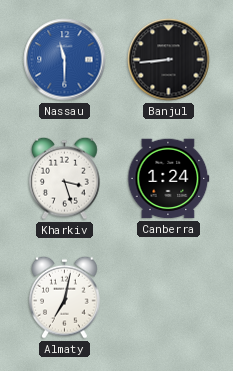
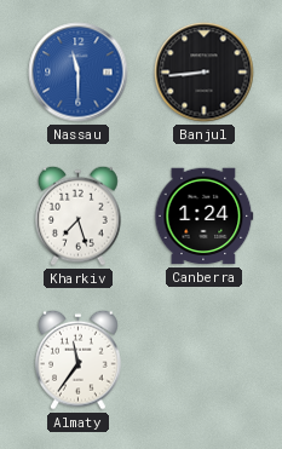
Kharkiv: 3:27 -> 7:27 (79, 215)
Almaty: 7:02 -> 11:36 (79, 359)
